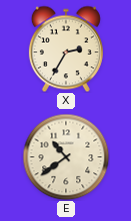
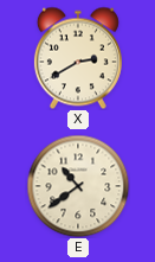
X: 2:35 -> 2:40 (78, 58)
